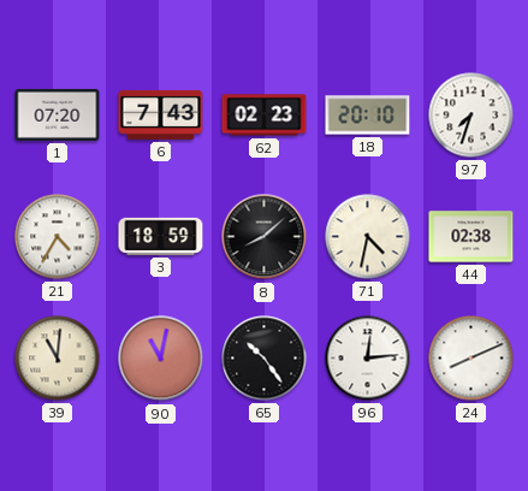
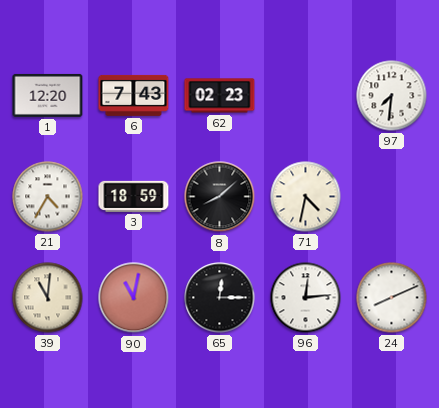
1: 07:20 -> 12:20 (48, 95)
18: 20:10 -> none (368, 116)
97: 7:33 -> 7:31 (392, 96)
44: 02:38 -> none (471, 237)
65: 10:24 -> 12:15 (220, 298)
